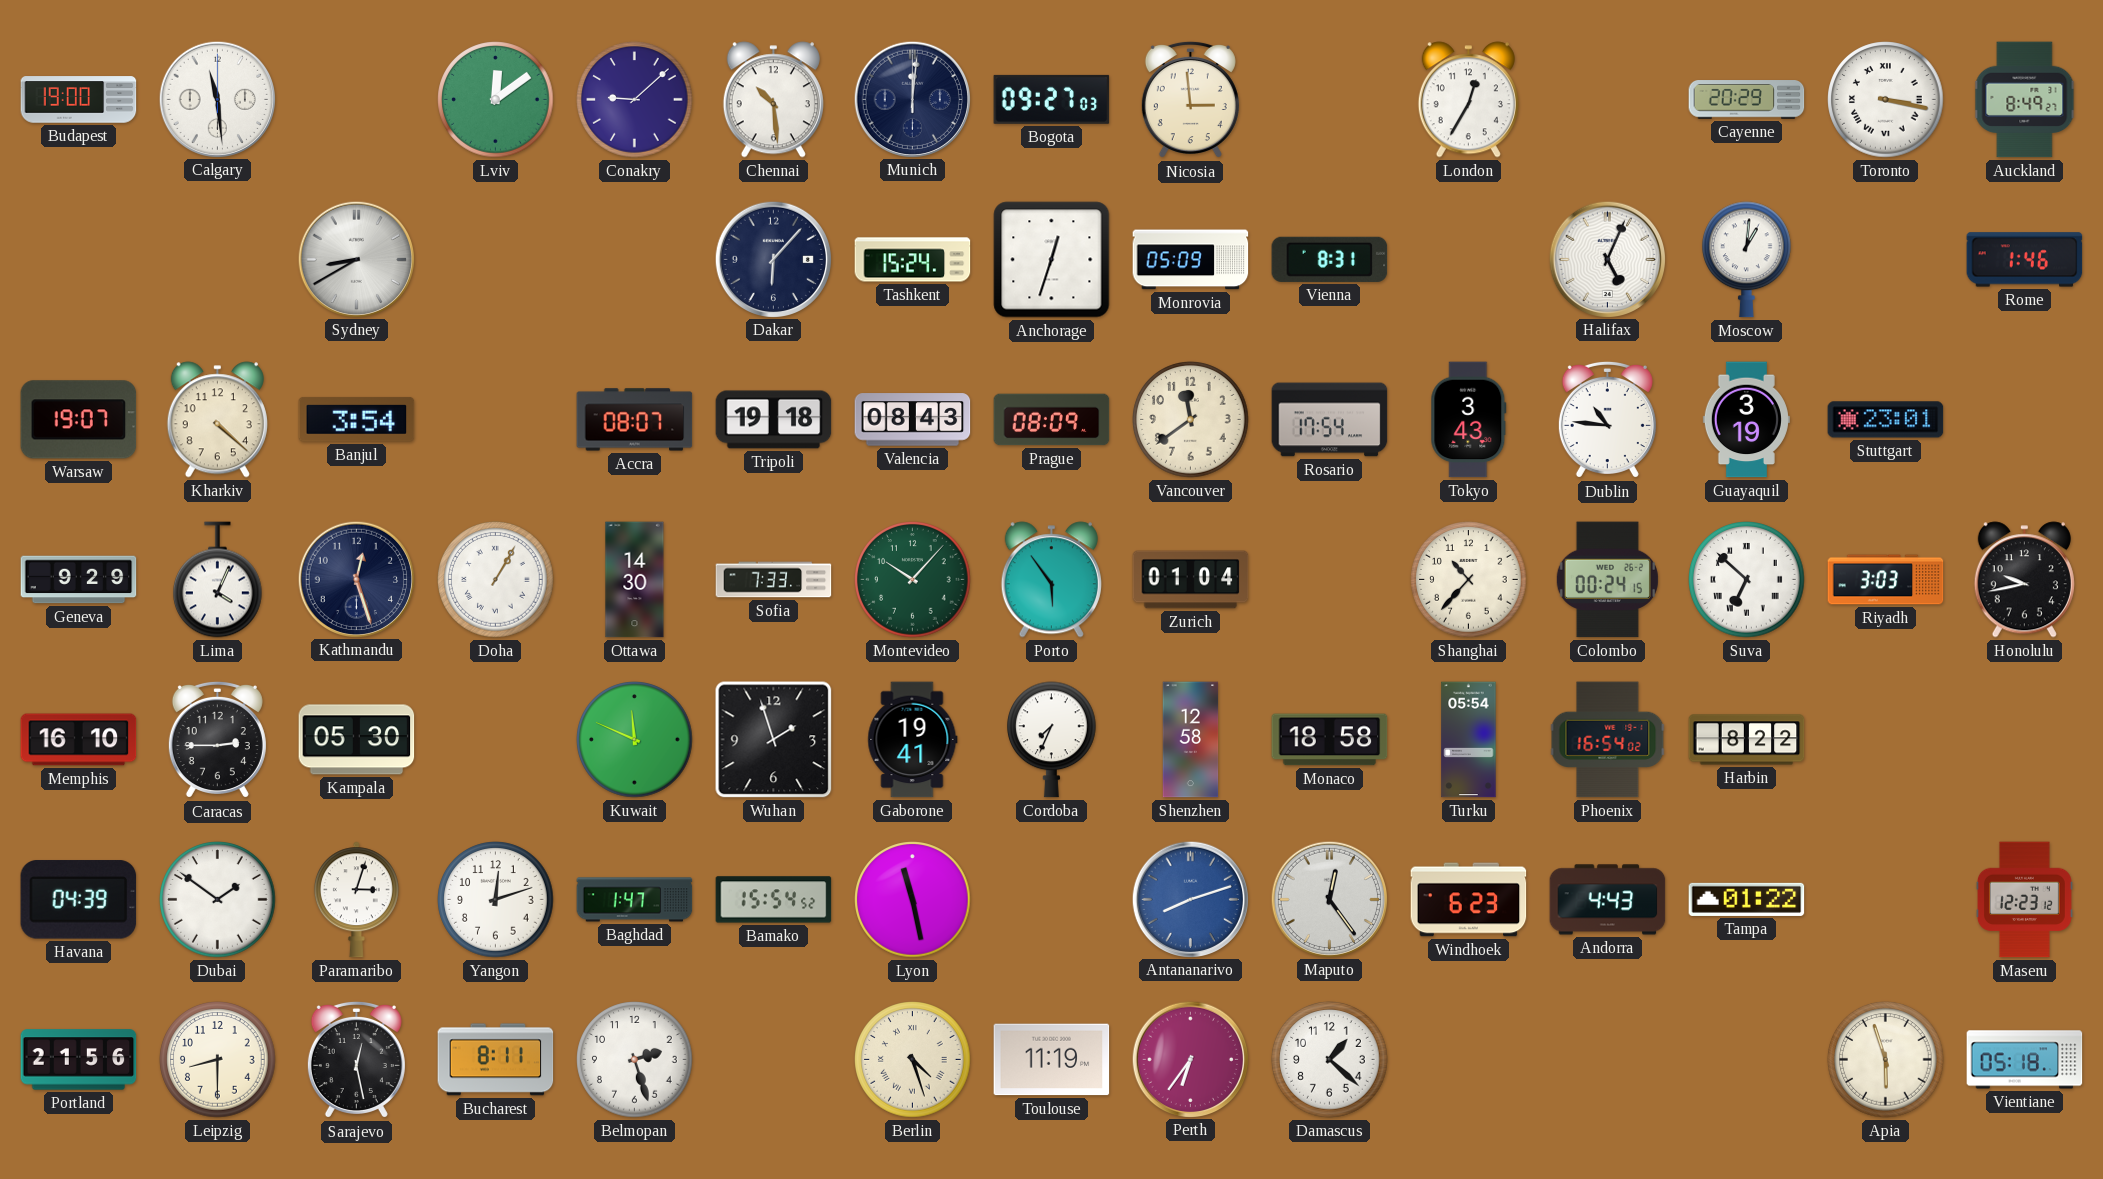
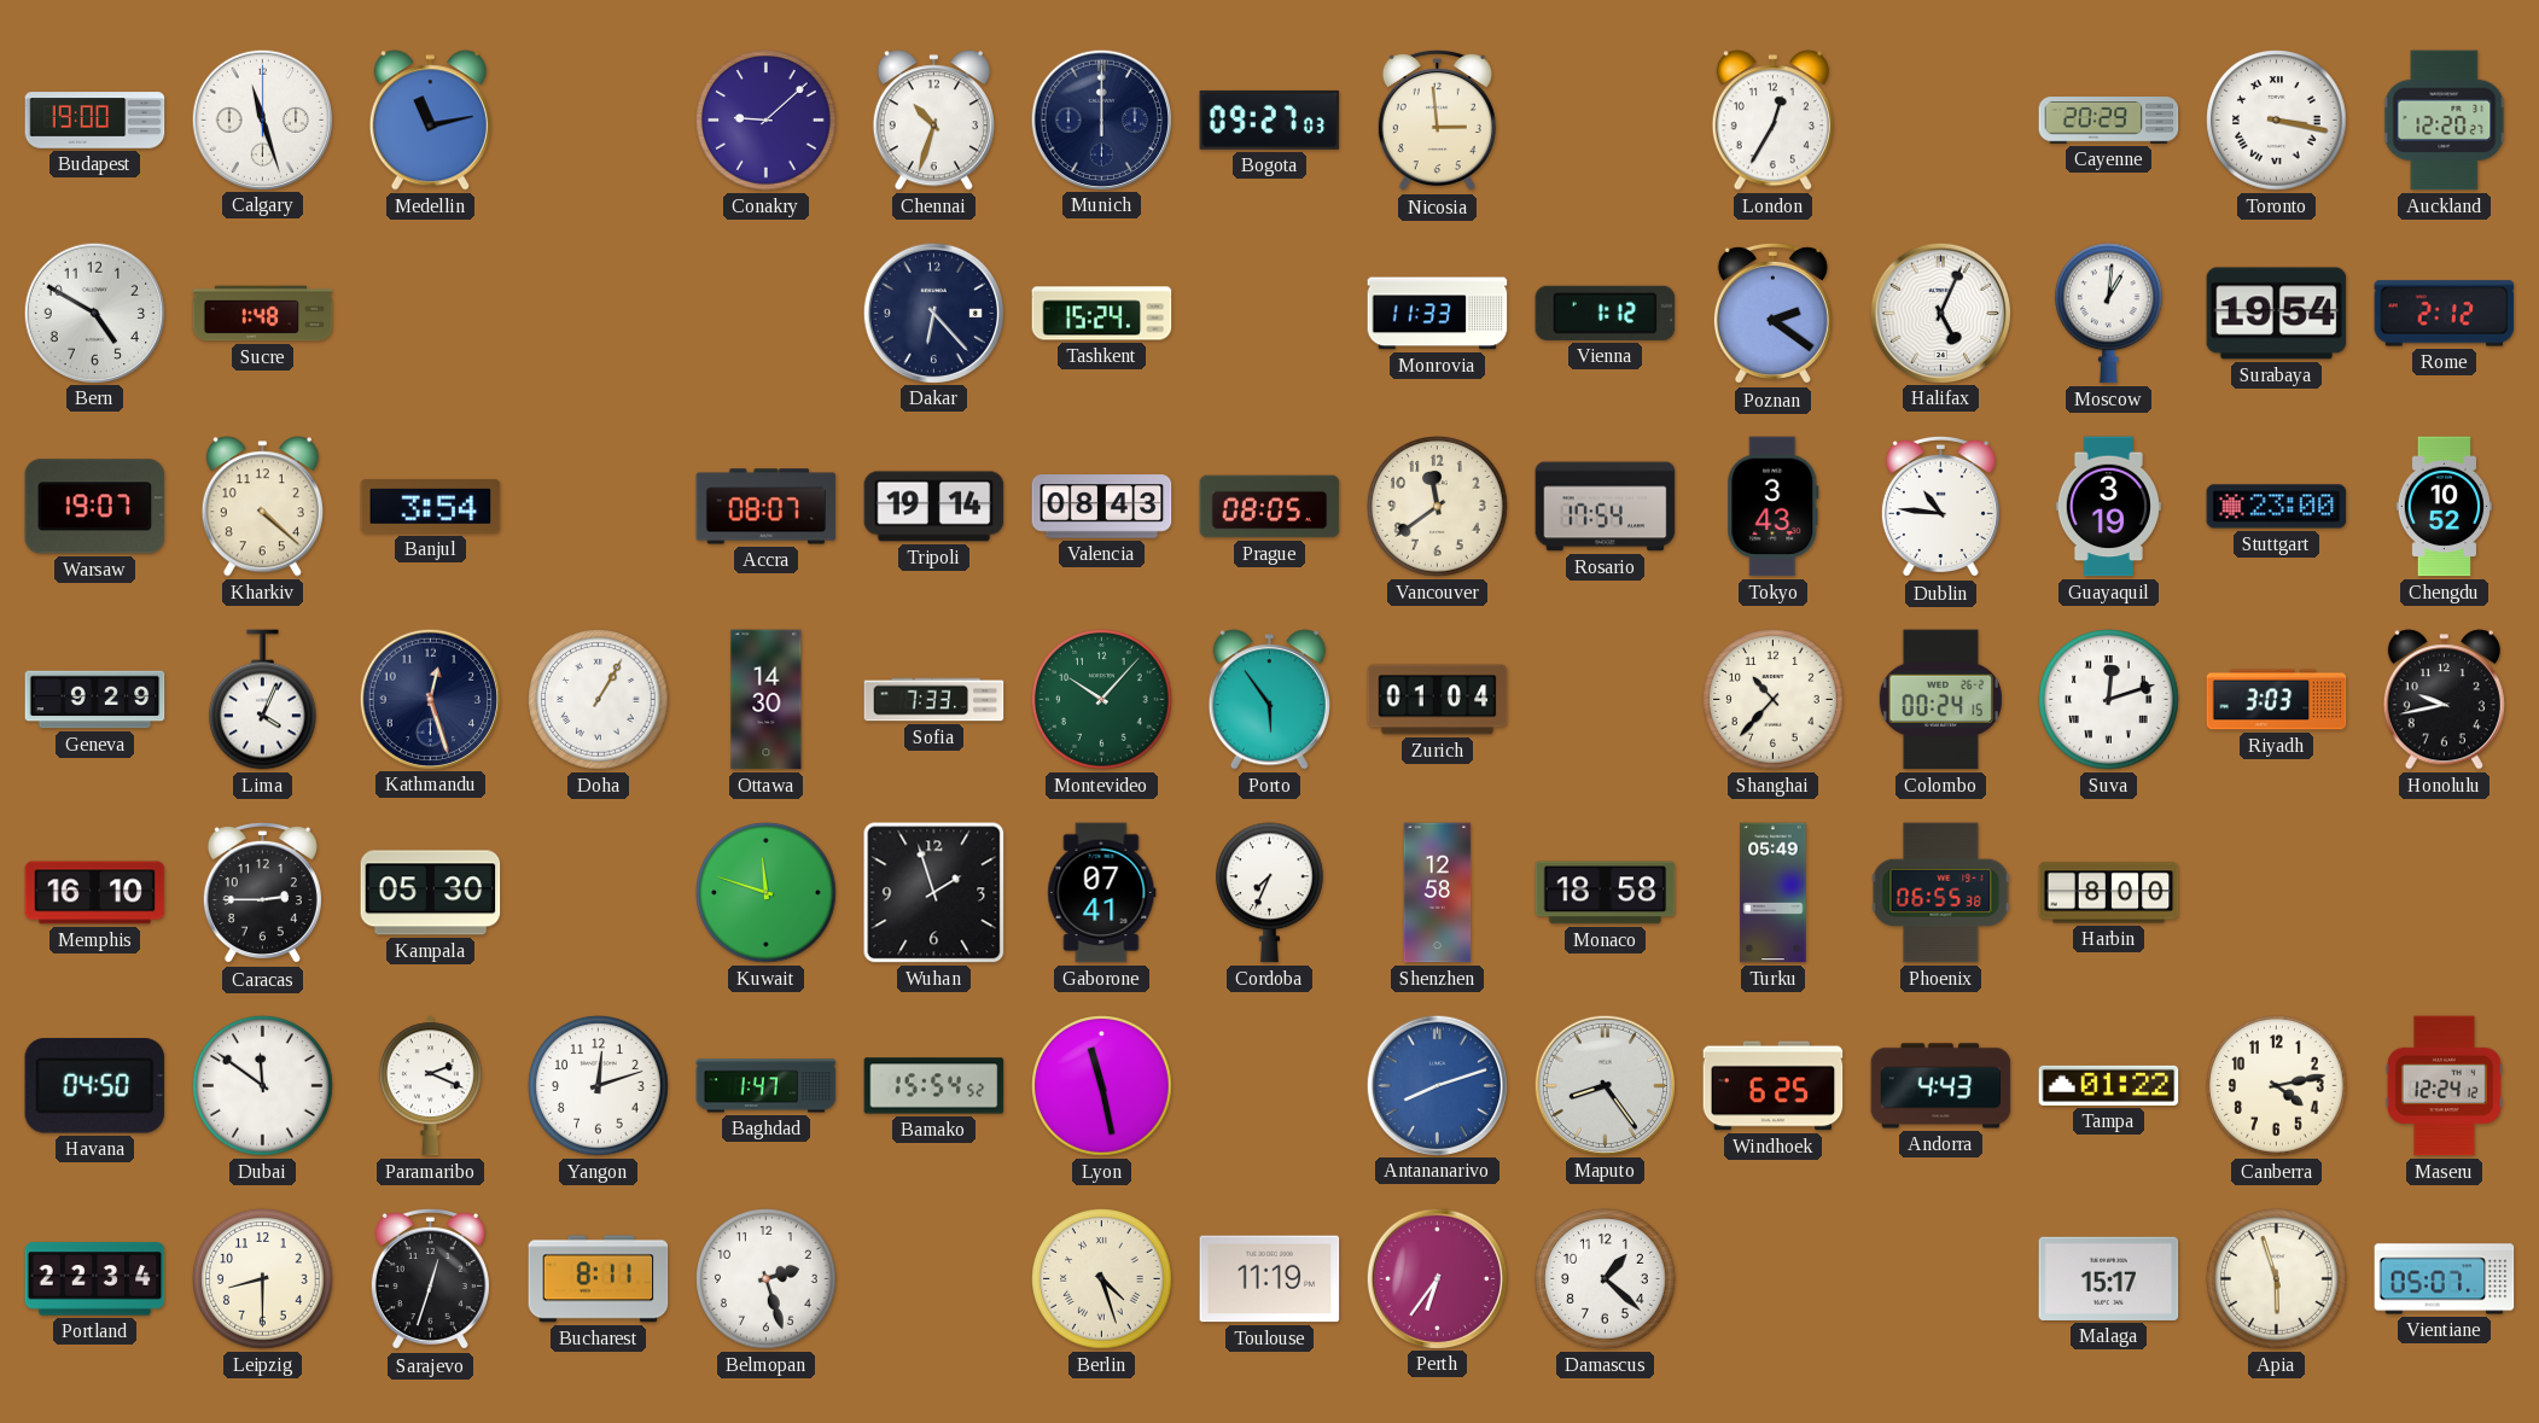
Calgary: 11:29 -> 11:27 (262, 119)
Medellin: none -> 11:13 (430, 121)
Lviv: 12:09 -> none (496, 100)
Chennai: 10:29 -> 10:33 (933, 121)
Munich: 12:01 -> 12:00 (1101, 119)
Auckland: 8:49 -> 12:20 (2445, 121)
Bern: none -> 4:50 (94, 313)
Sucre: none -> 1:48 (263, 314)
Sydney: 8:40 -> none (356, 259)
Dakar: 6:07 -> 6:23 (933, 313)
Anchorage: 12:33 -> none (1052, 260)
Monrovia: 05:09 -> 11:33 (1438, 314)
Vienna: 8:31 -> 1:12 (1606, 313)
Poznan: none -> 2:21 (1772, 314)
Surabaya: none -> 19:54 (2277, 314)
Rome: 1:46 -> 2:12 (2445, 314)
Tripoli: 19:18 -> 19:14 (934, 507)
Prague: 08:09 -> 08:05 (1270, 507)
Stuttgart: 23:01 -> 23:00 (2277, 507)
Chengdu: none -> 10:52 (2444, 507)
Suva: 6:52 -> 12:12 (2109, 700)
Kuwait: 11:49 -> 11:48 (767, 893)
Gaborone: 19:41 -> 07:41 (1102, 893)
Turku: 05:54 -> 05:49 (1774, 893)
Phoenix: 16:54 -> 06:55 (1941, 893)
Harbin: 8:22 -> 8:00 (2109, 893)
Havana: 04:39 -> 04:50 (95, 1086)
Dubai: 1:51 -> 11:51 (263, 1086)
Paramaribo: 3:03 -> 2:19 (430, 1086)
Maputo: 12:24 -> 8:24 (1605, 1085)
Windhoek: 6:23 -> 6:25 (1774, 1086)
Canberra: none -> 4:13 (2277, 1086)
Maseru: 12:23 -> 12:24 (2444, 1086)
Portland: 21:56 -> 22:34 (95, 1279)
Sarajevo: 12:28 -> 12:33 (430, 1279)
Malaga: none -> 15:17 (2109, 1278)
Vientiane: 05:18 -> 05:07 (2445, 1279)
